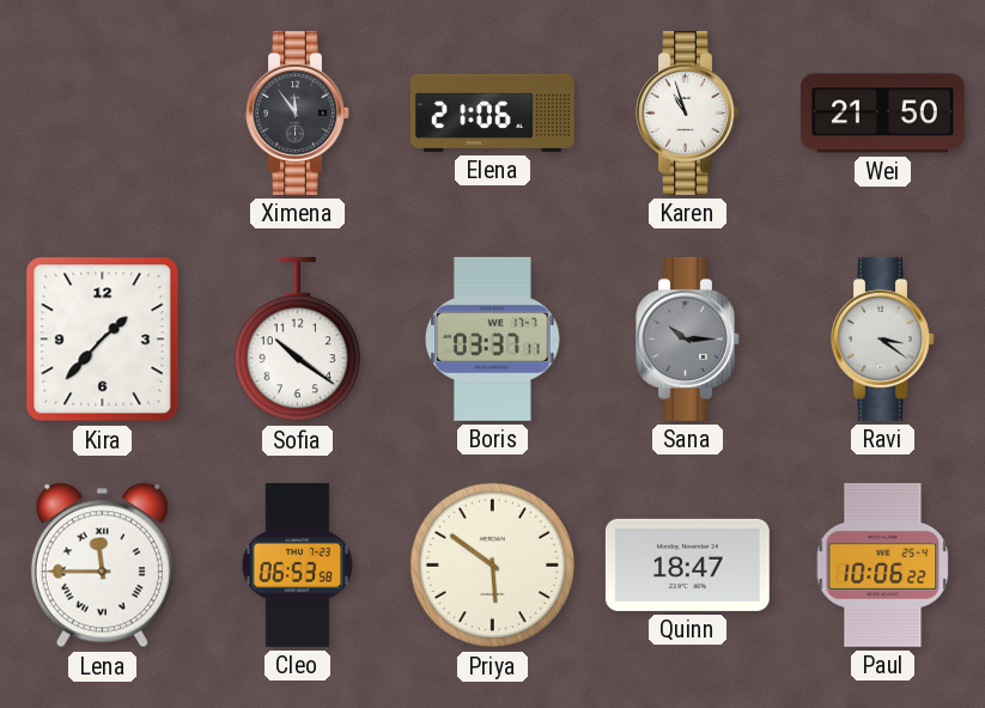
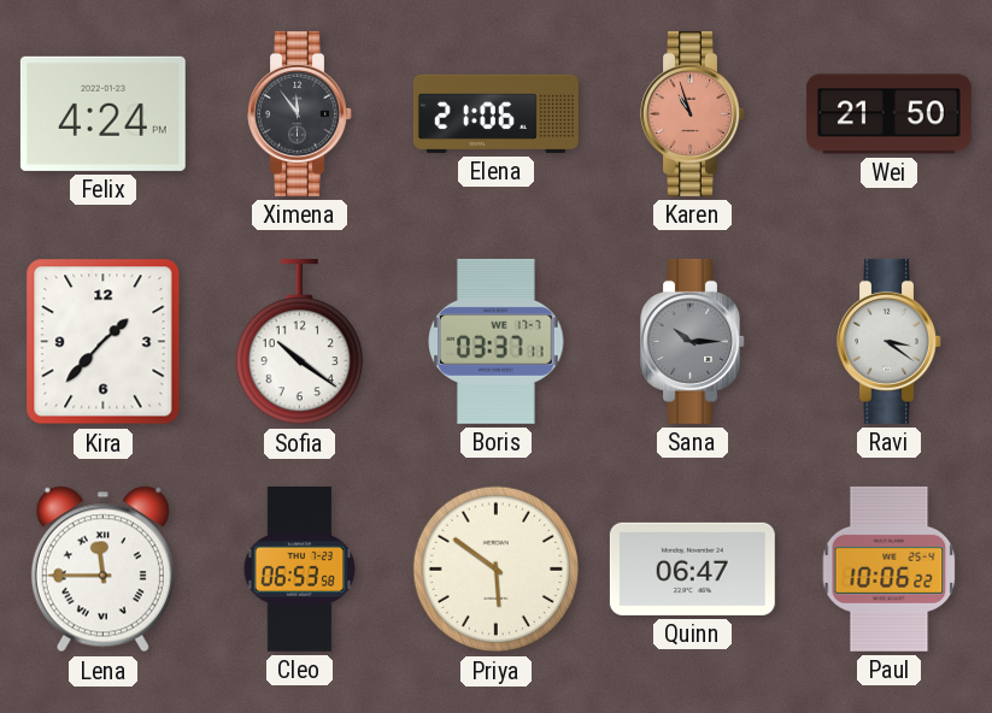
Felix: none -> 4:24 (102, 113)
Karen dial: white -> salmon (693, 113)
Quinn: 18:47 -> 06:47 (692, 568)
